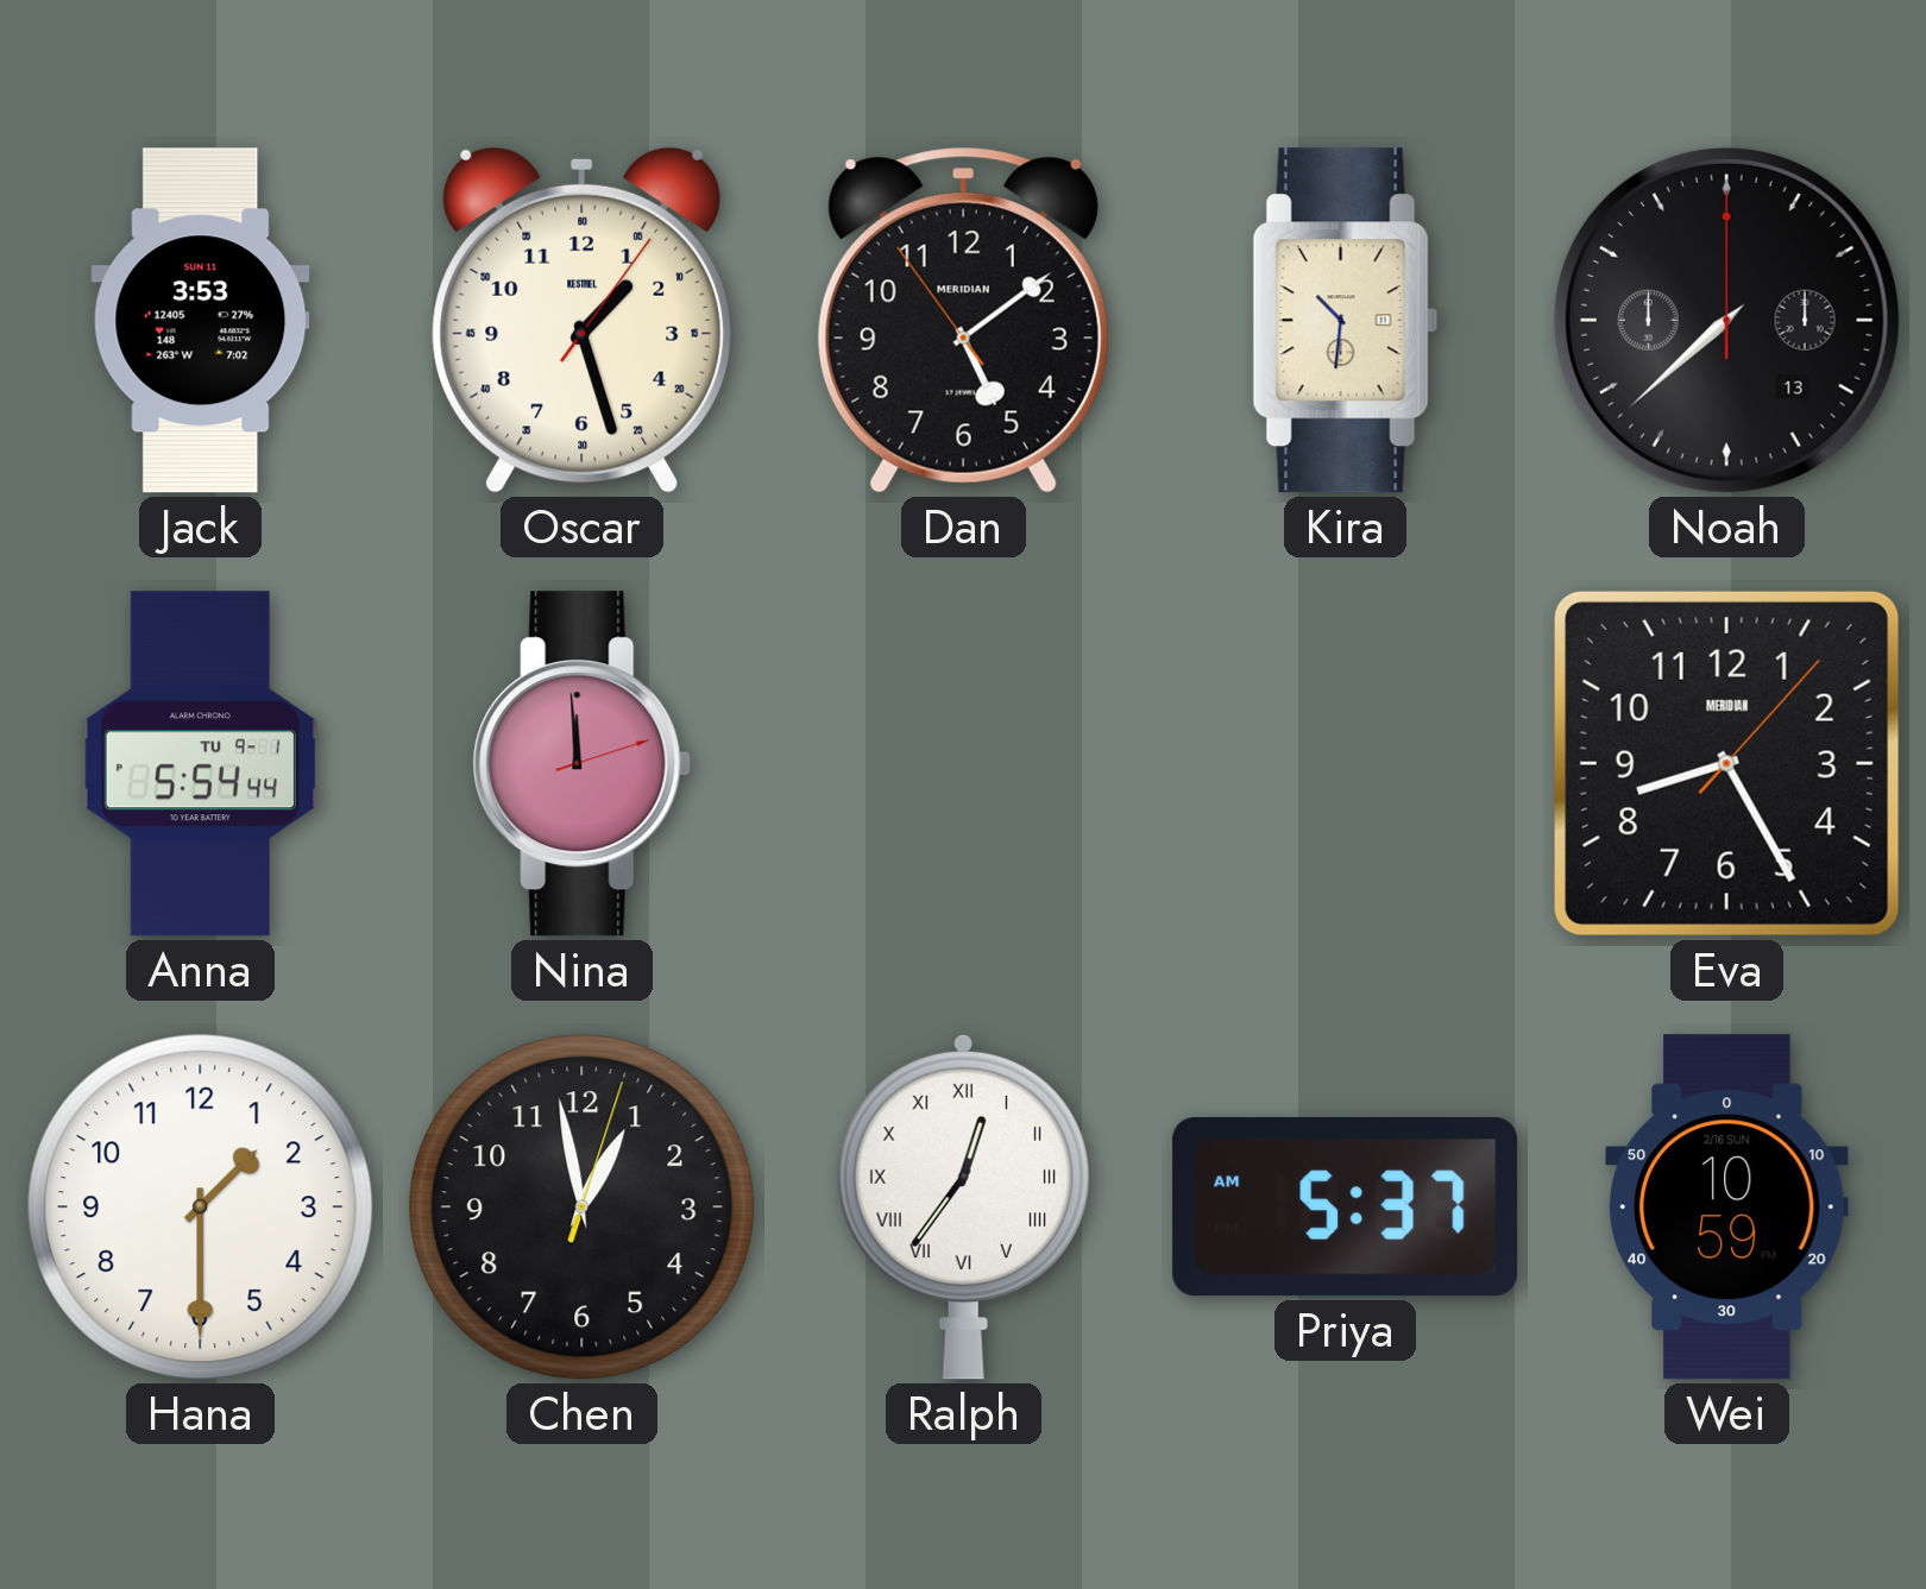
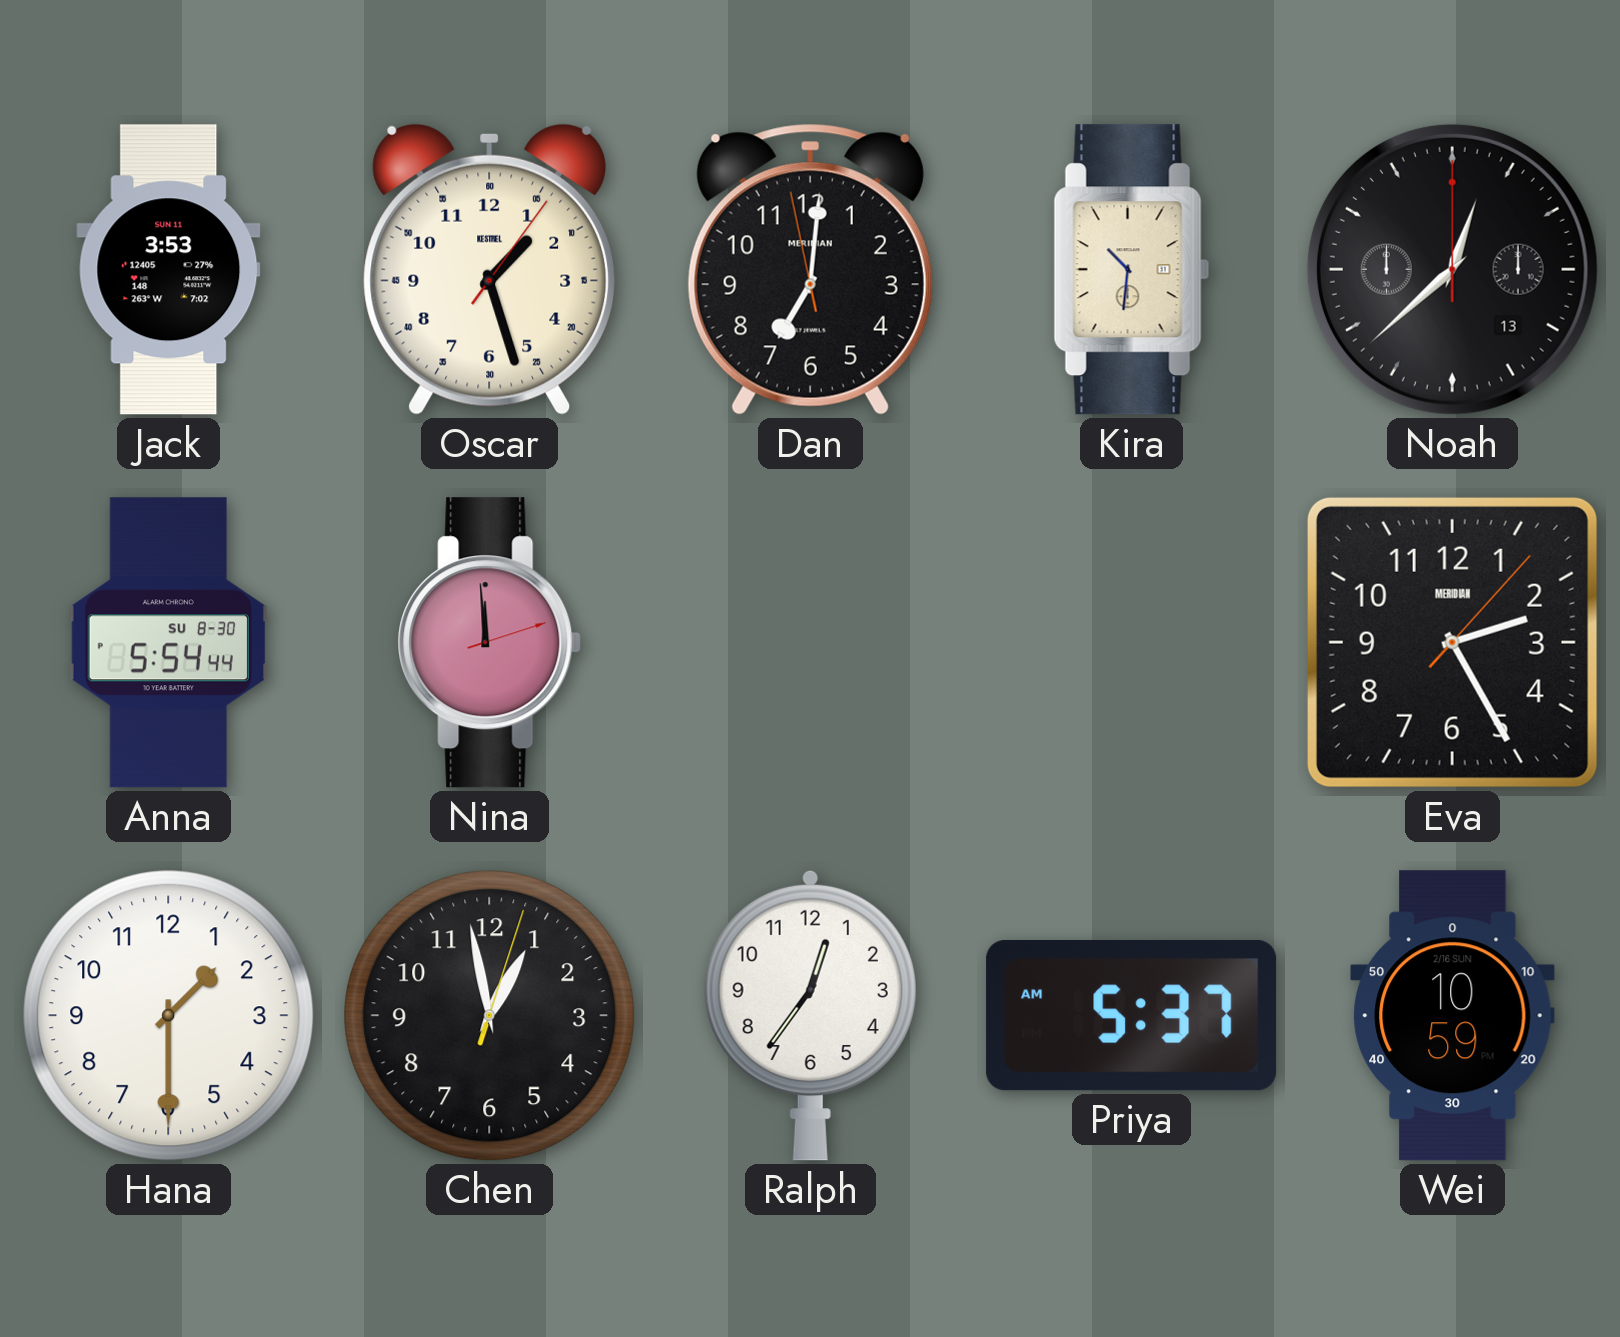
Dan: 5:08 -> 7:00 (810, 269)
Noah: 7:38 -> 12:38 (1452, 269)
Anna date: TU 9-1 -> SU 8-30 (168, 643)
Eva: 8:25 -> 2:25 (1452, 642)
Ralph numerals: Roman -> Arabic (810, 1015)
